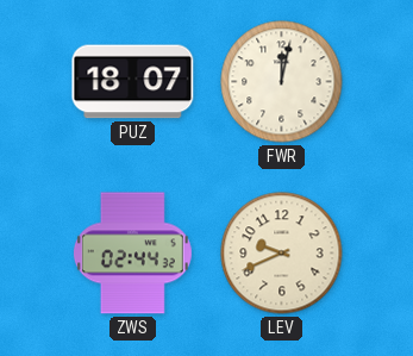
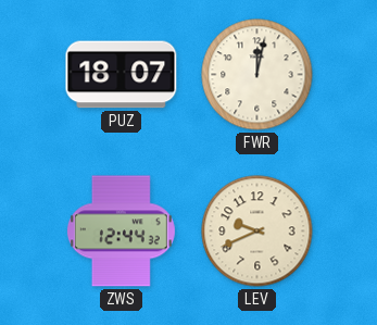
ZWS: 02:44 -> 12:44 (121, 232)
